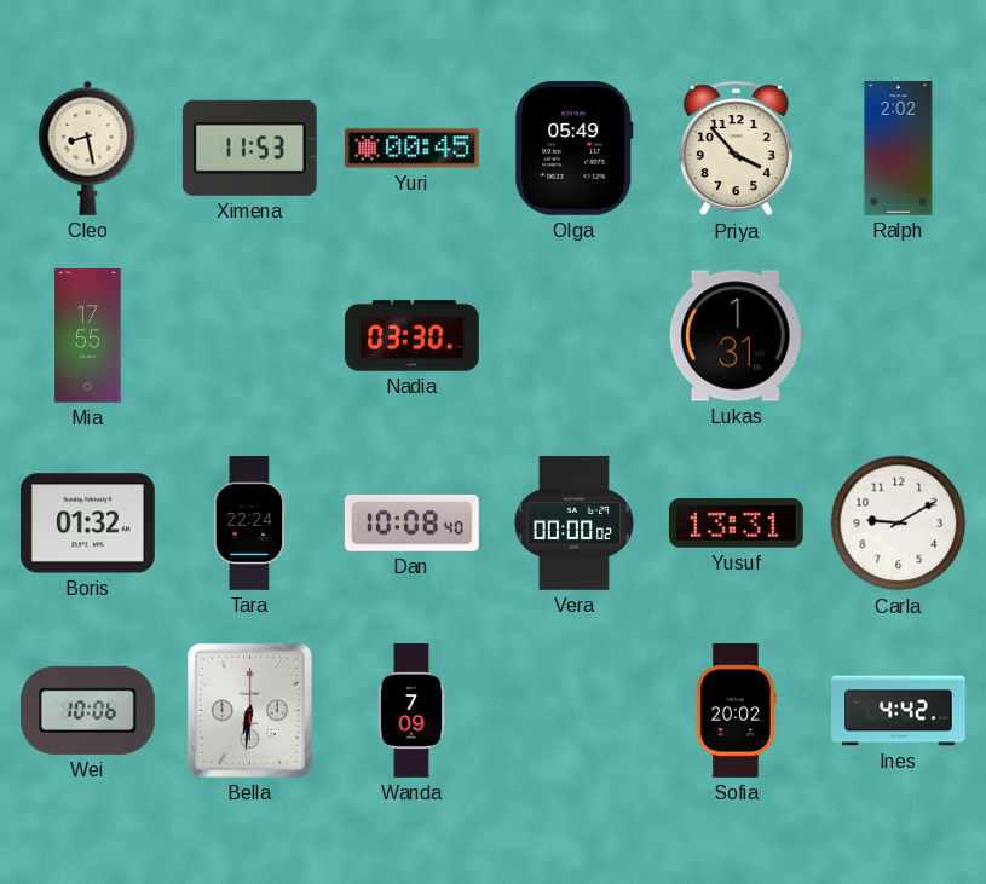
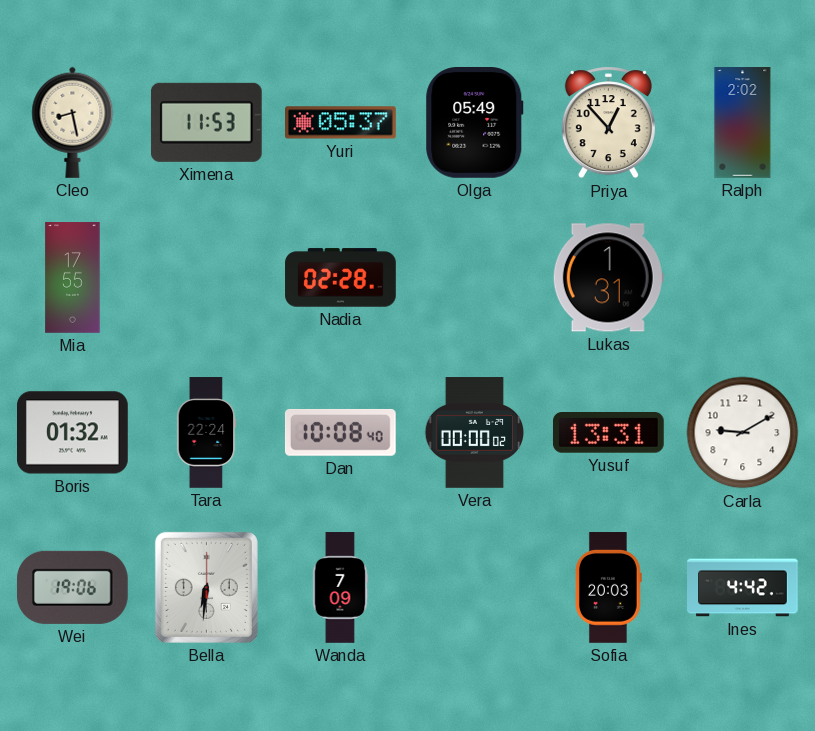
Yuri: 00:45 -> 05:37 (341, 123)
Priya: 3:53 -> 12:53 (608, 123)
Nadia: 03:30 -> 02:28 (341, 278)
Wei: 10:06 -> 19:06 (72, 587)
Sofia: 20:02 -> 20:03 (608, 588)
